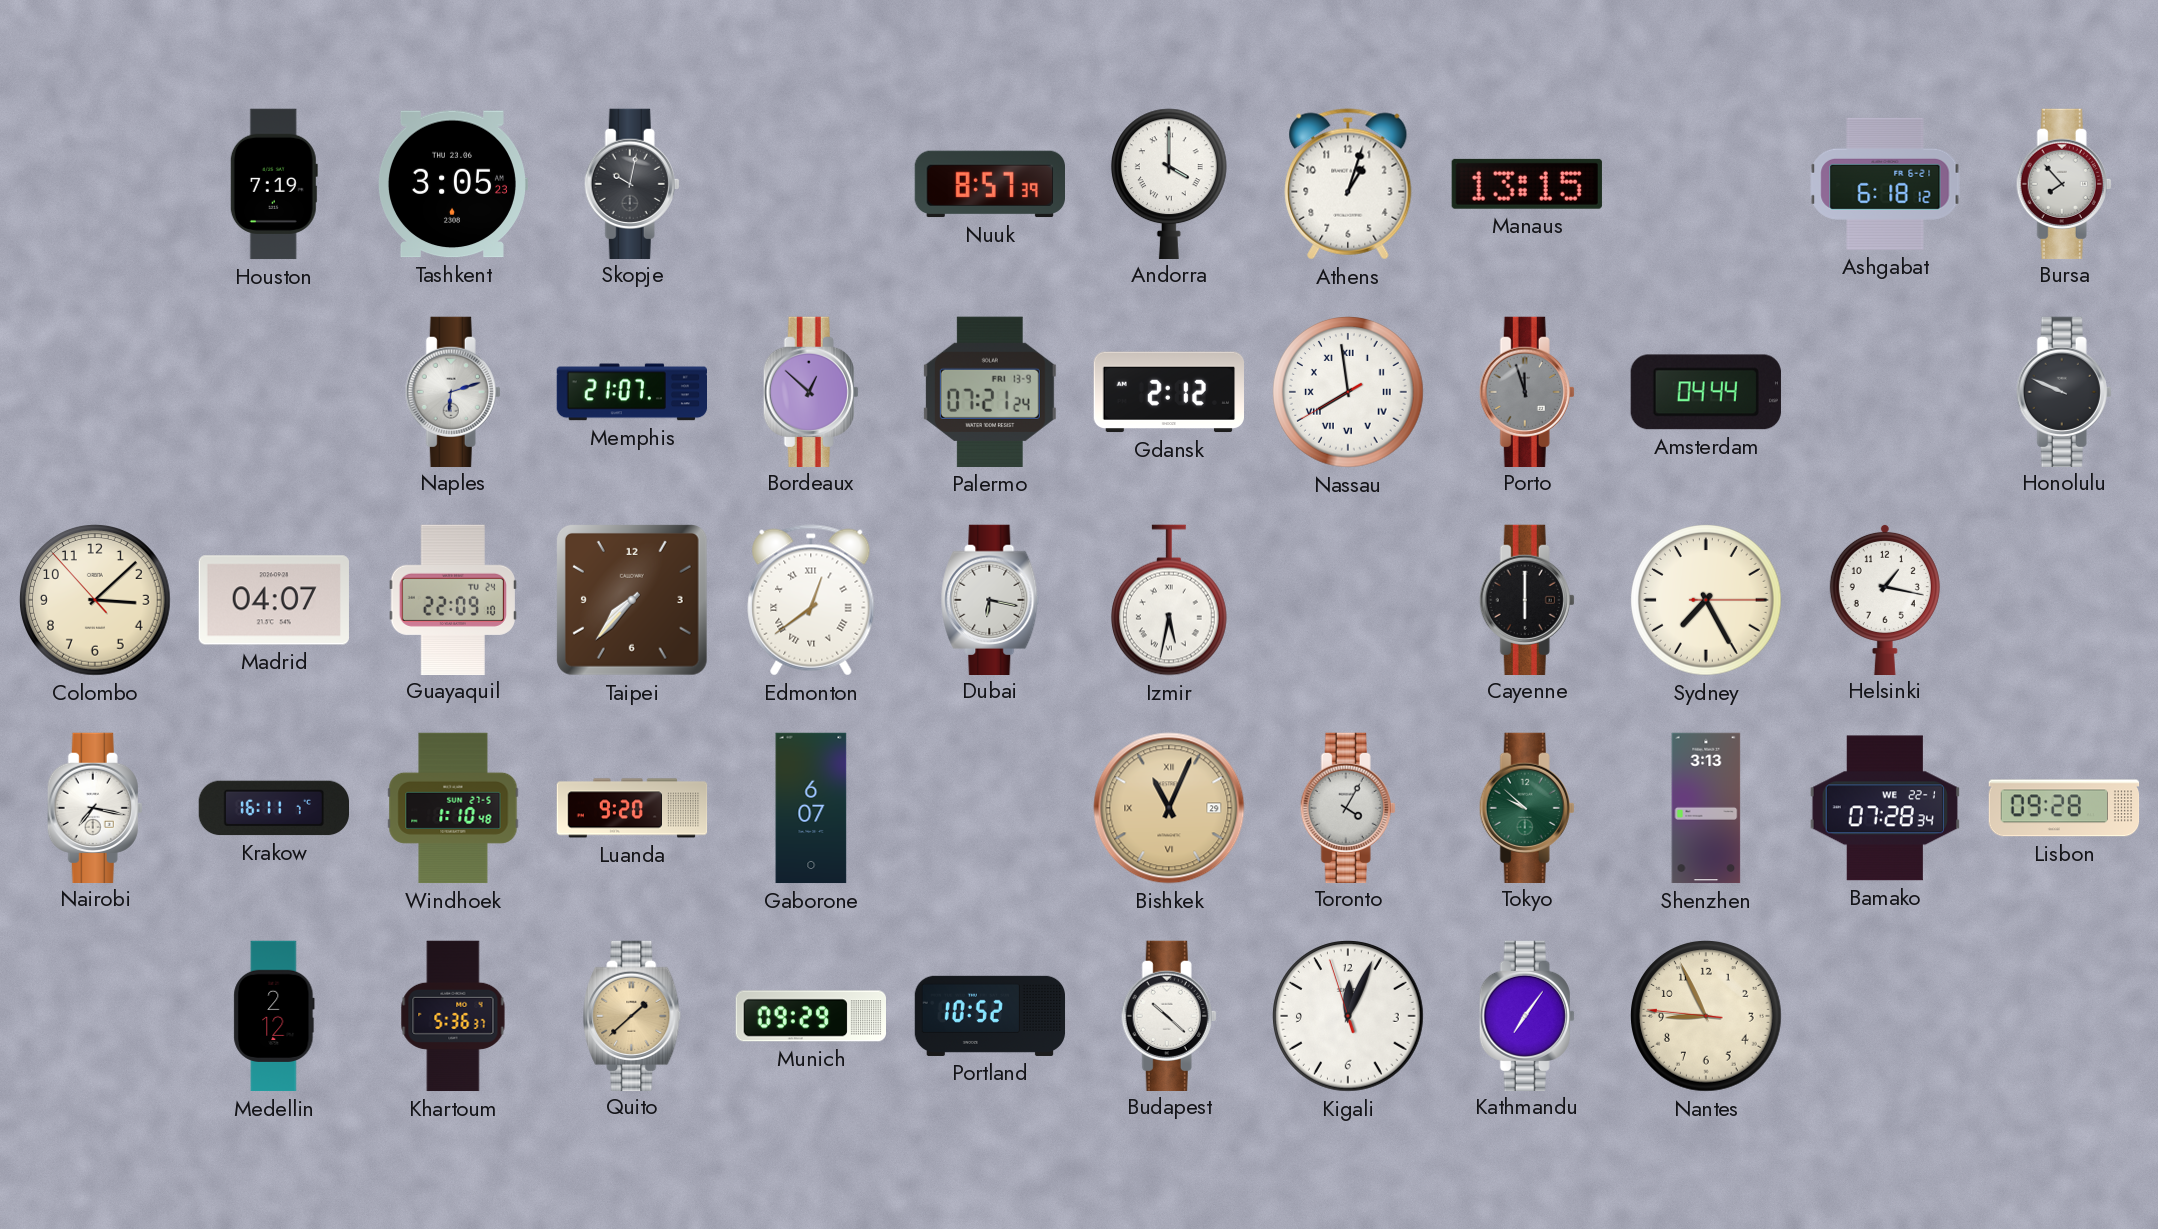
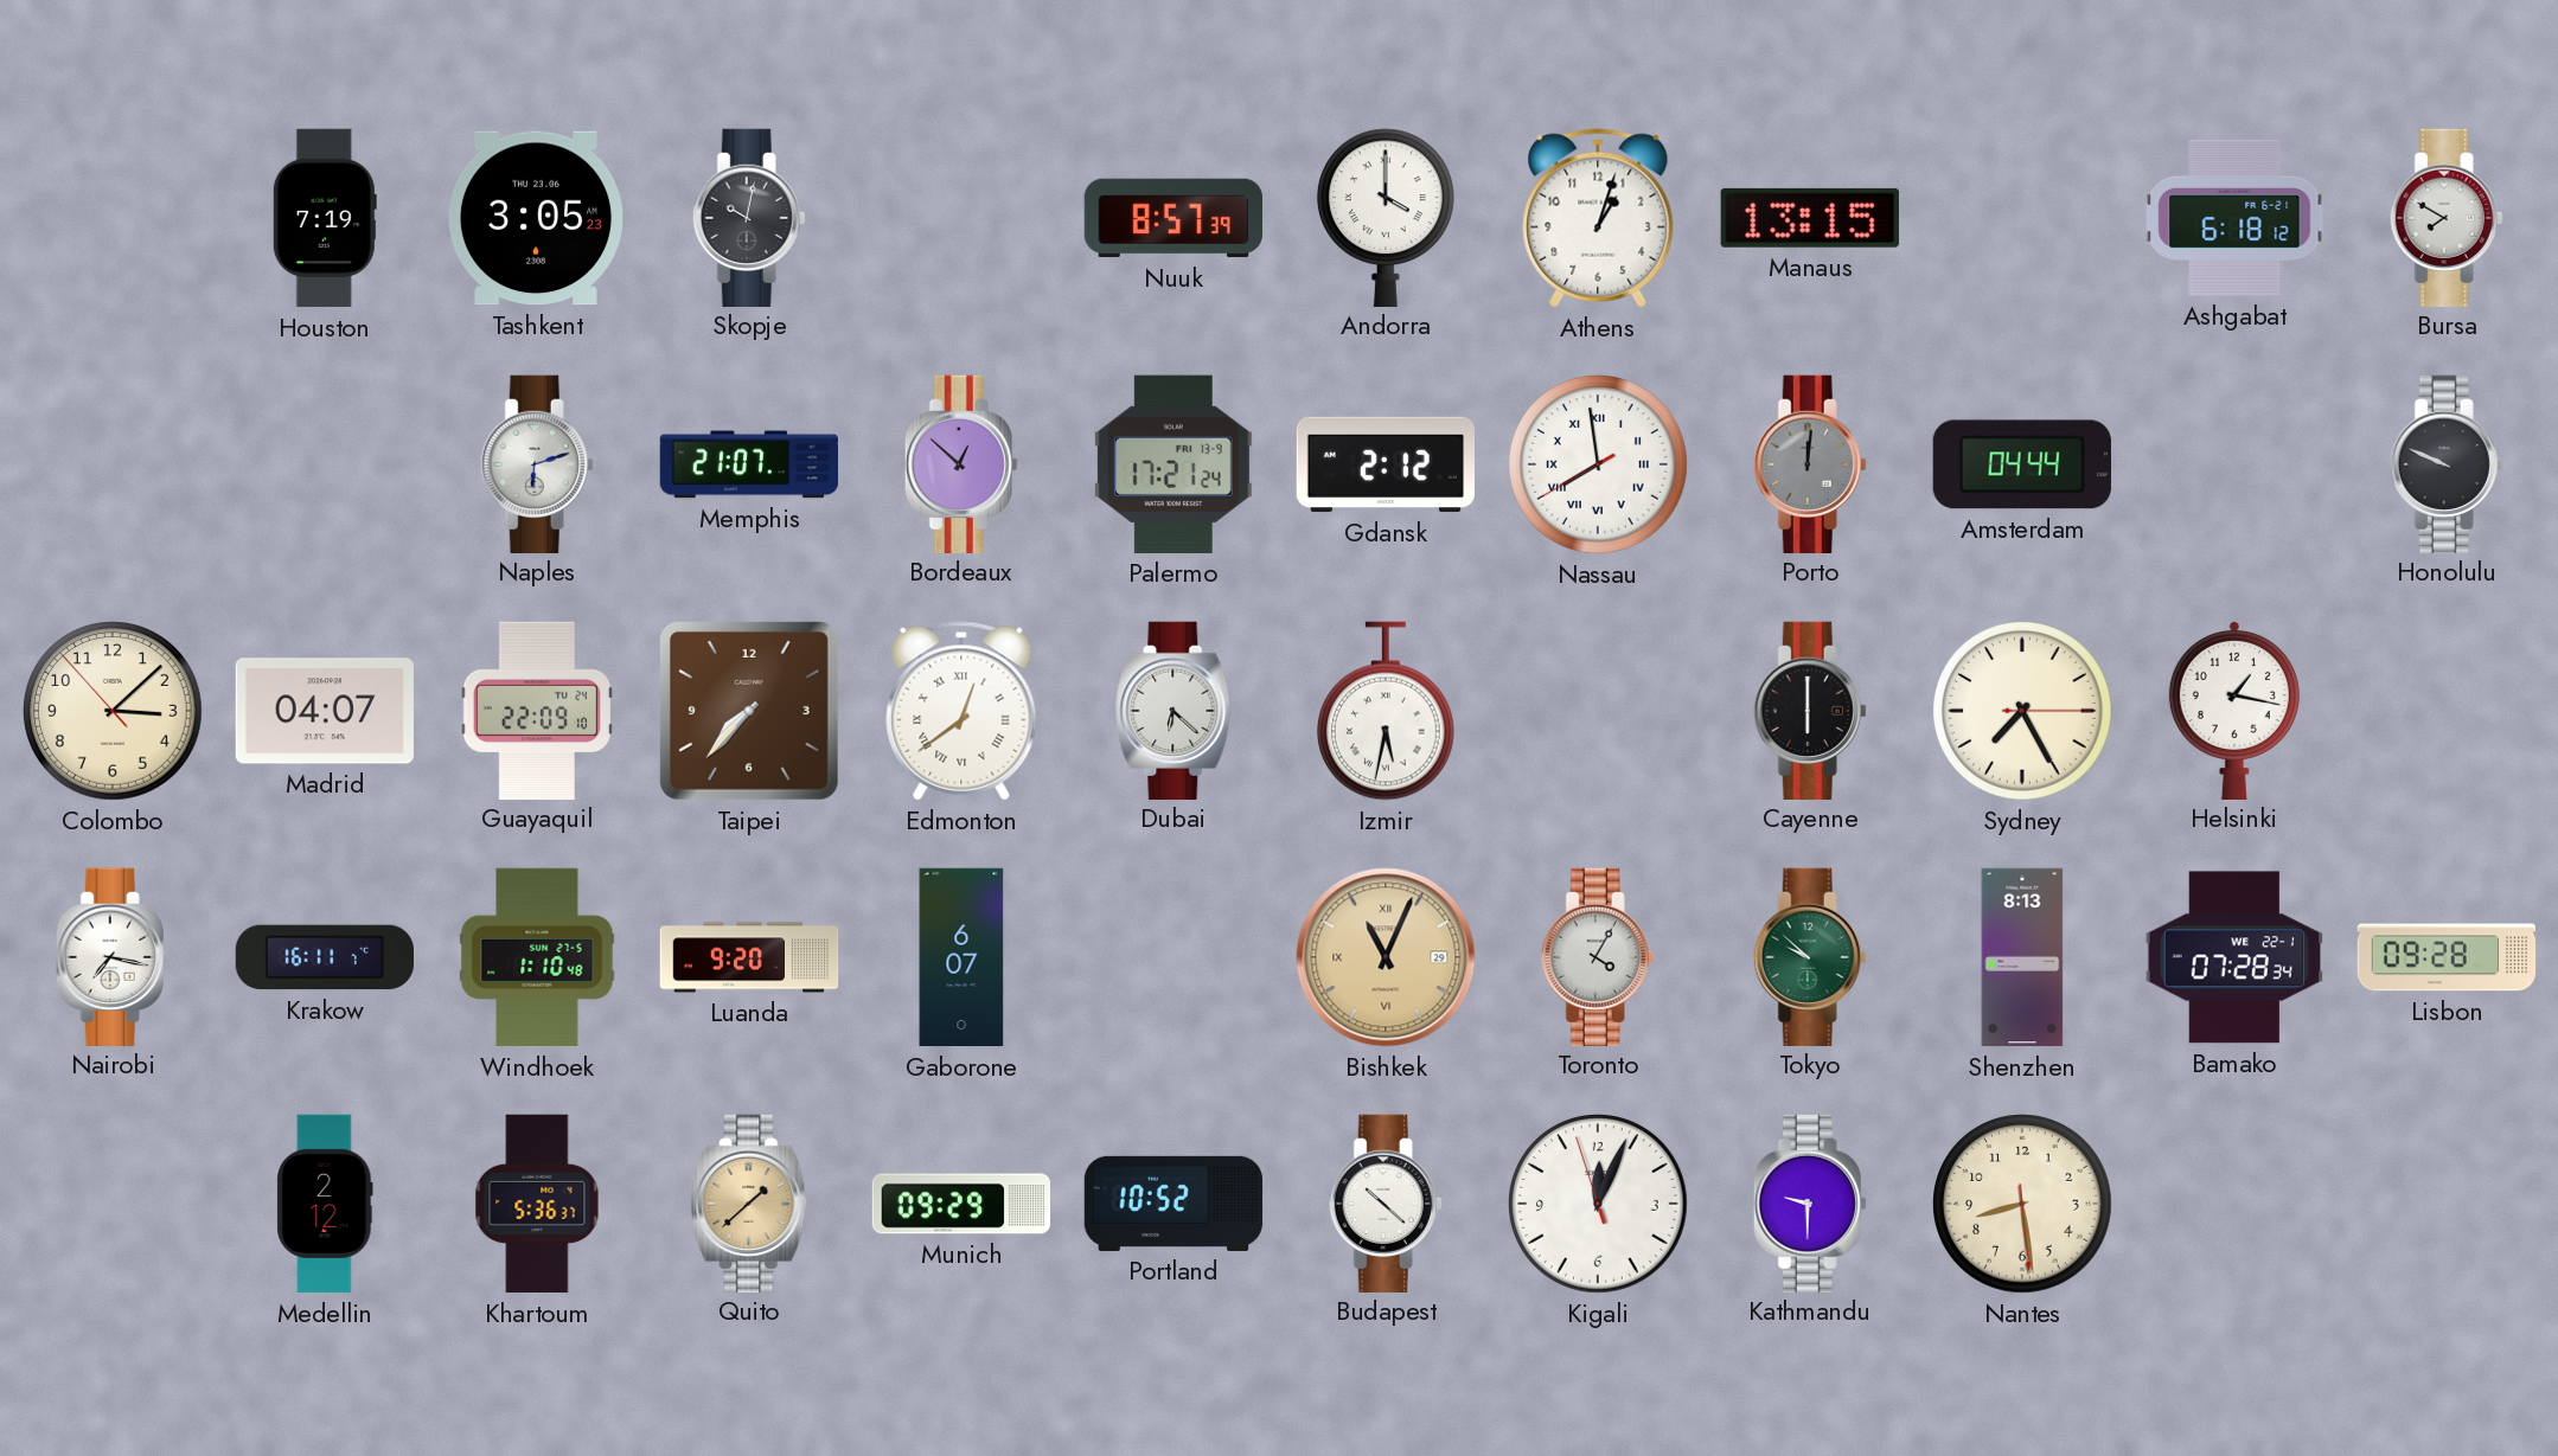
Bursa: 7:53 -> 7:50 (2447, 217)
Palermo: 07:21 -> 17:21 (1174, 464)
Porto: 11:57 -> 12:01 (1810, 463)
Dubai: 6:17 -> 6:22 (1174, 710)
Shenzhen: 3:13 -> 8:13 (2022, 957)
Kathmandu: 7:06 -> 9:30 (1810, 1202)
Nantes: 8:55 -> 8:28 (2023, 1205)
